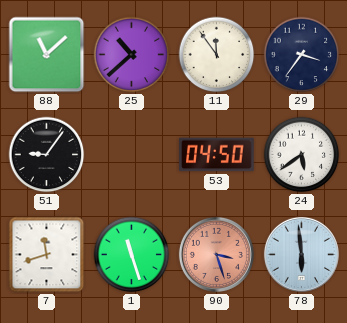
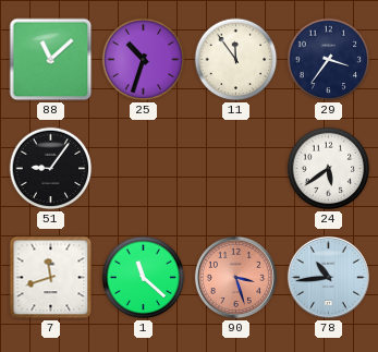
25: 10:38 -> 10:33 (144, 60)
53: 04:50 -> none (217, 155)
1: 11:27 -> 11:22 (144, 278)
78: 5:59 -> 10:44 (328, 277)
